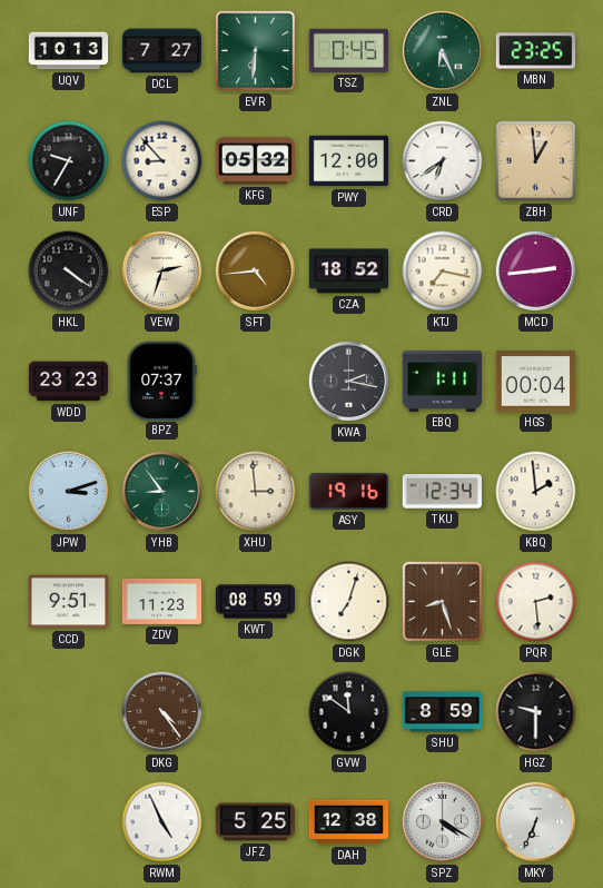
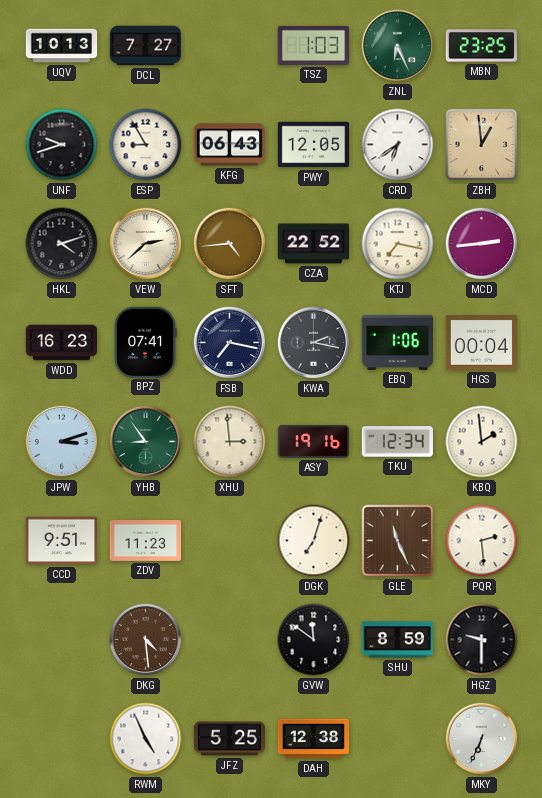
EVR: 6:31 -> none (256, 51)
TSZ: 0:45 -> 1:03 (313, 45)
UNF: 9:35 -> 9:42 (62, 145)
ESP: 8:53 -> 8:55 (146, 145)
KFG: 05:32 -> 06:43 (229, 145)
PWY: 12:00 -> 12:05 (314, 145)
HKL: 4:21 -> 4:12 (62, 244)
VEW: 2:33 -> 2:38 (146, 244)
CZA: 18:52 -> 22:52 (314, 244)
WDD: 23:23 -> 16:23 (62, 343)
BPZ: 07:37 -> 07:41 (145, 342)
FSB: none -> 7:17 (230, 343)
EBQ: 1:11 -> 1:06 (397, 342)
KWT: 08:59 -> none (256, 602)
GLE: 8:27 -> 11:26 (398, 541)
DKG: 4:24 -> 4:29 (146, 640)
SPZ: 4:20 -> none (443, 822)
